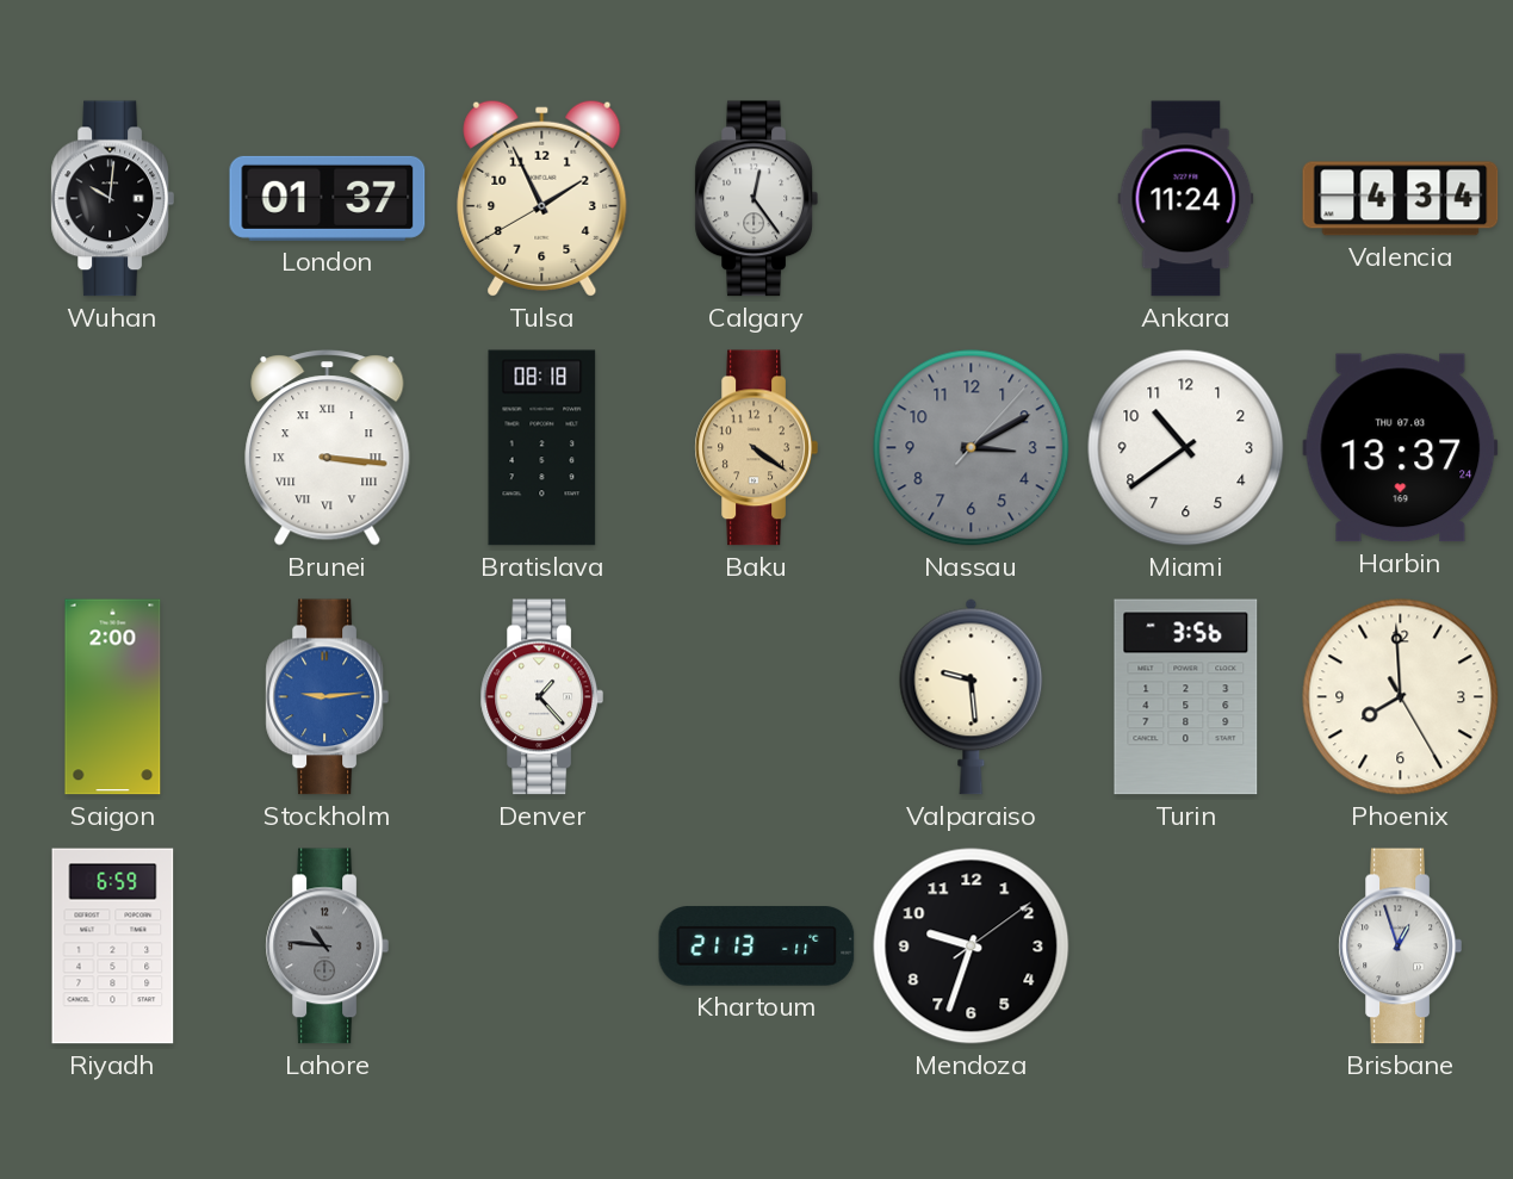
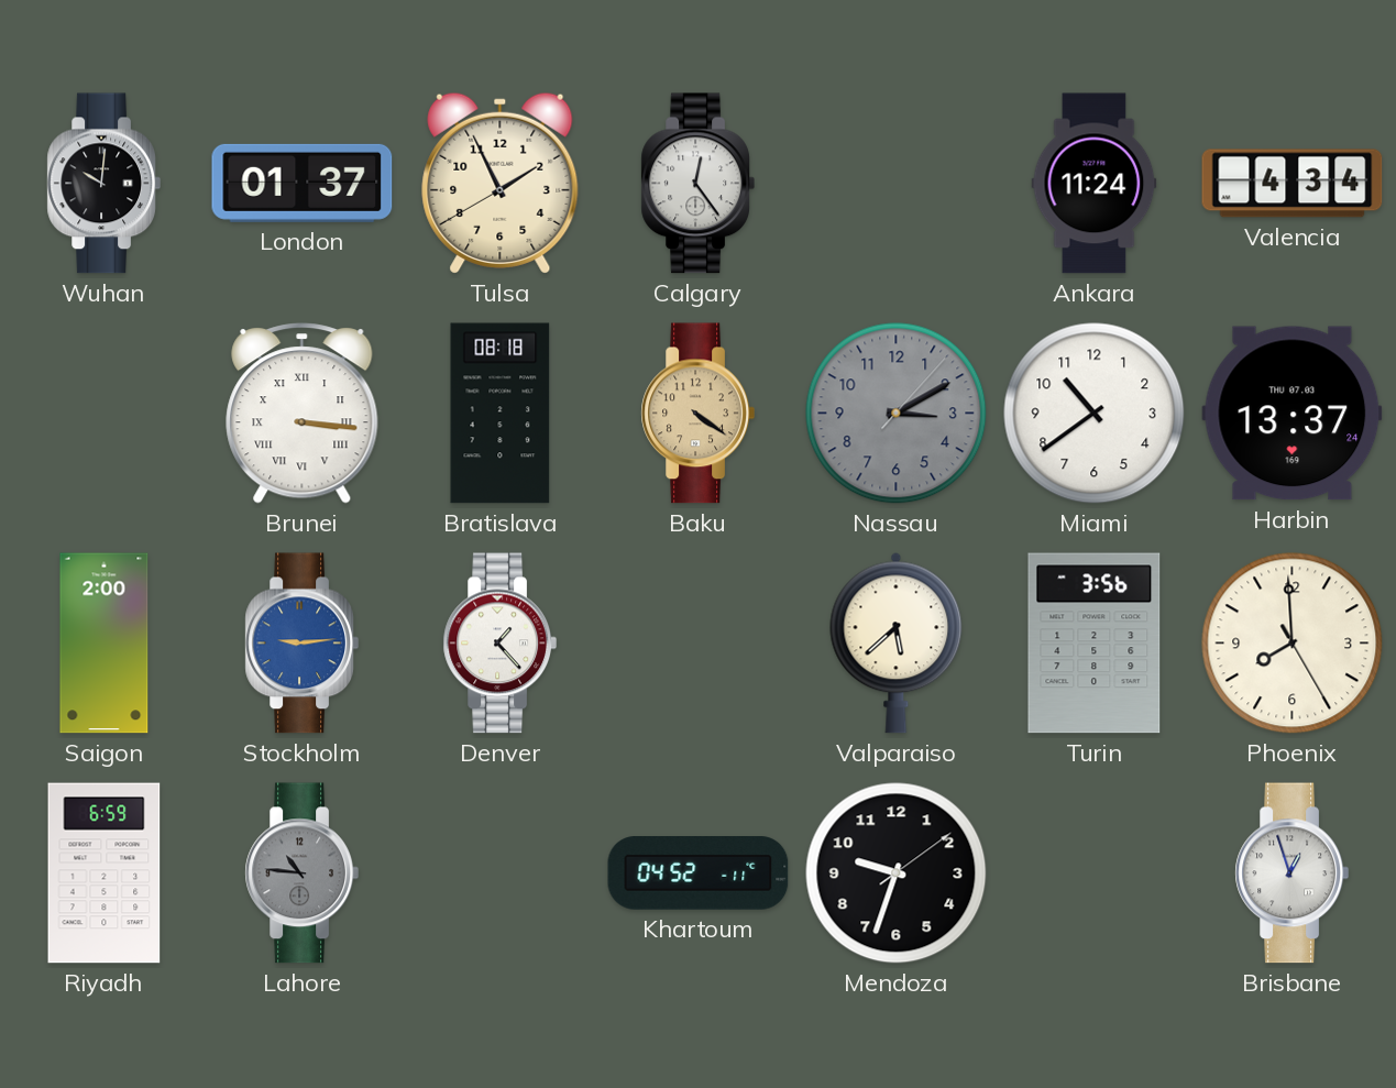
Valparaiso: 9:29 -> 5:38 (897, 642)
Khartoum: 21:13 -> 04:52 (699, 873)
